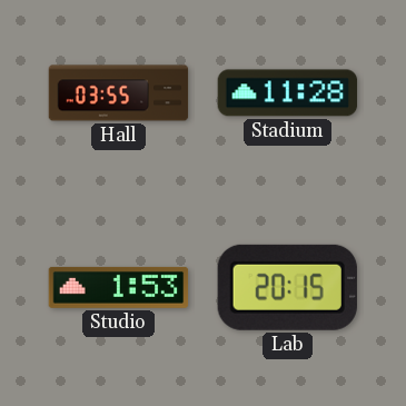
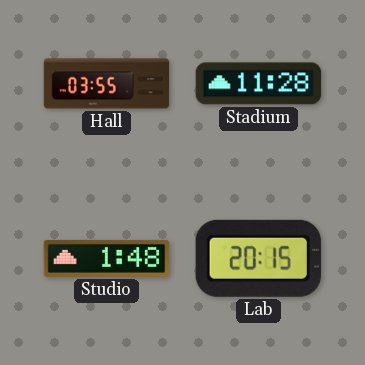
Studio: 1:53 -> 1:48 (107, 258)
